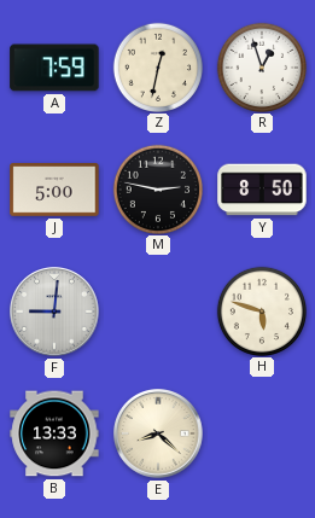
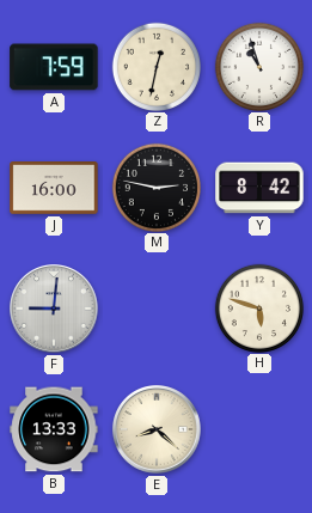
R: 12:57 -> 10:57 (258, 66)
J: 5:00 -> 16:00 (54, 189)
Y: 8:50 -> 8:42 (259, 188)
